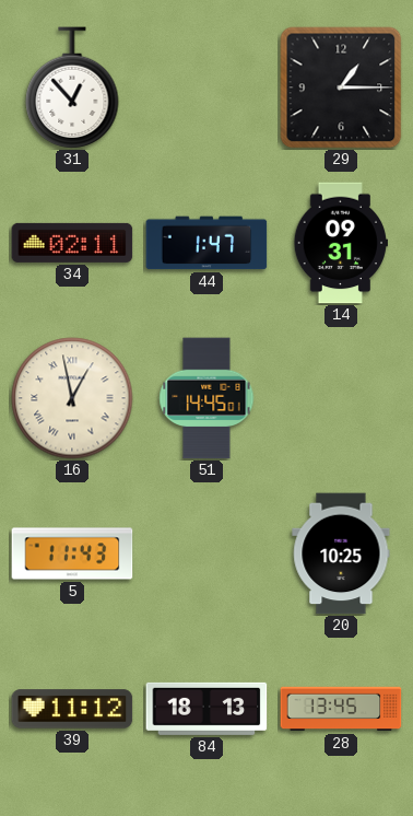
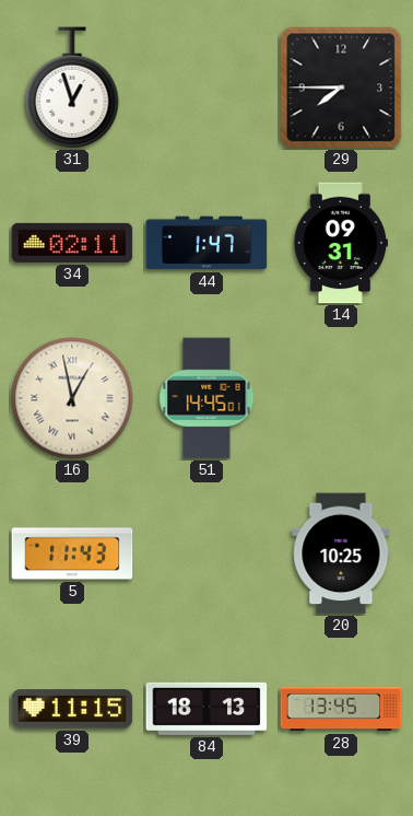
31: 12:53 -> 12:57 (72, 88)
29: 1:15 -> 7:45 (341, 88)
39: 11:12 -> 11:15 (72, 709)
